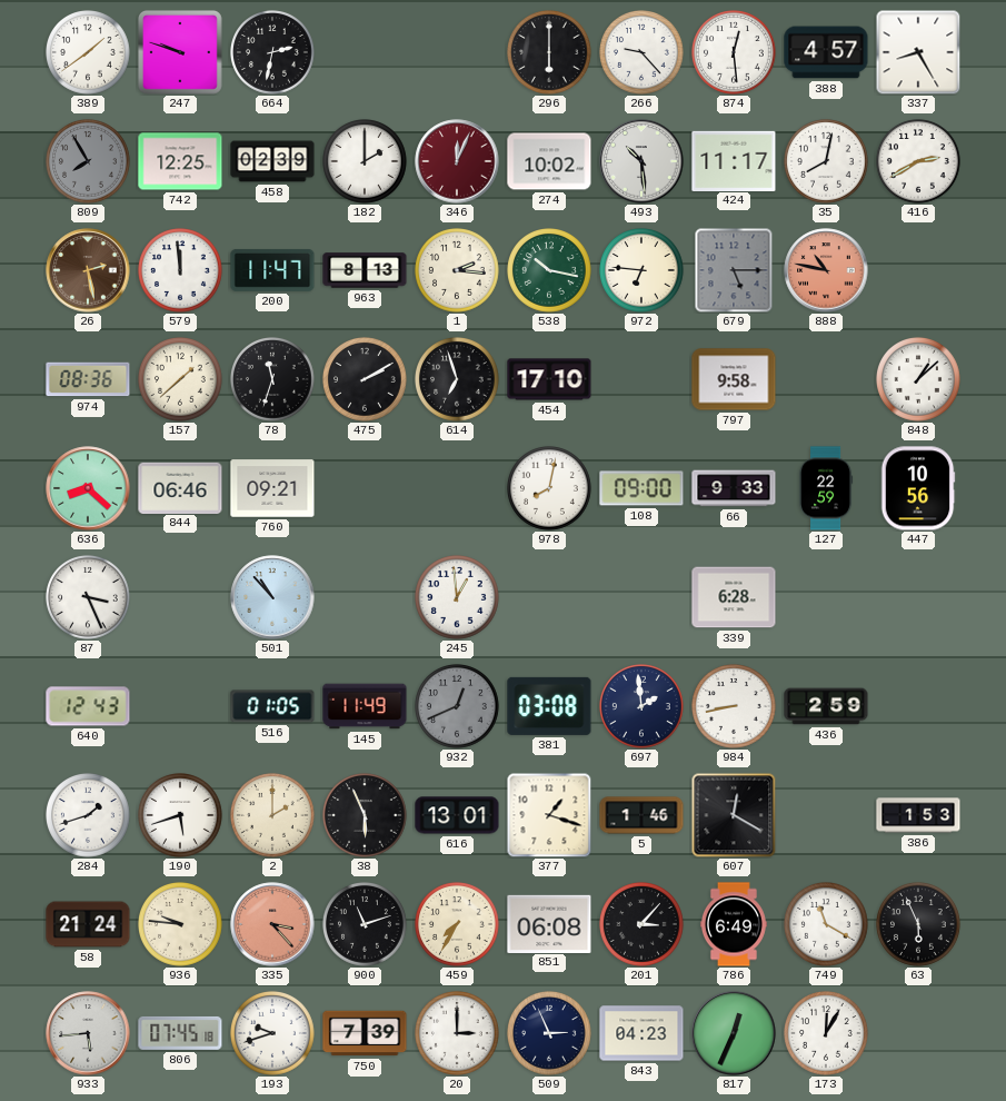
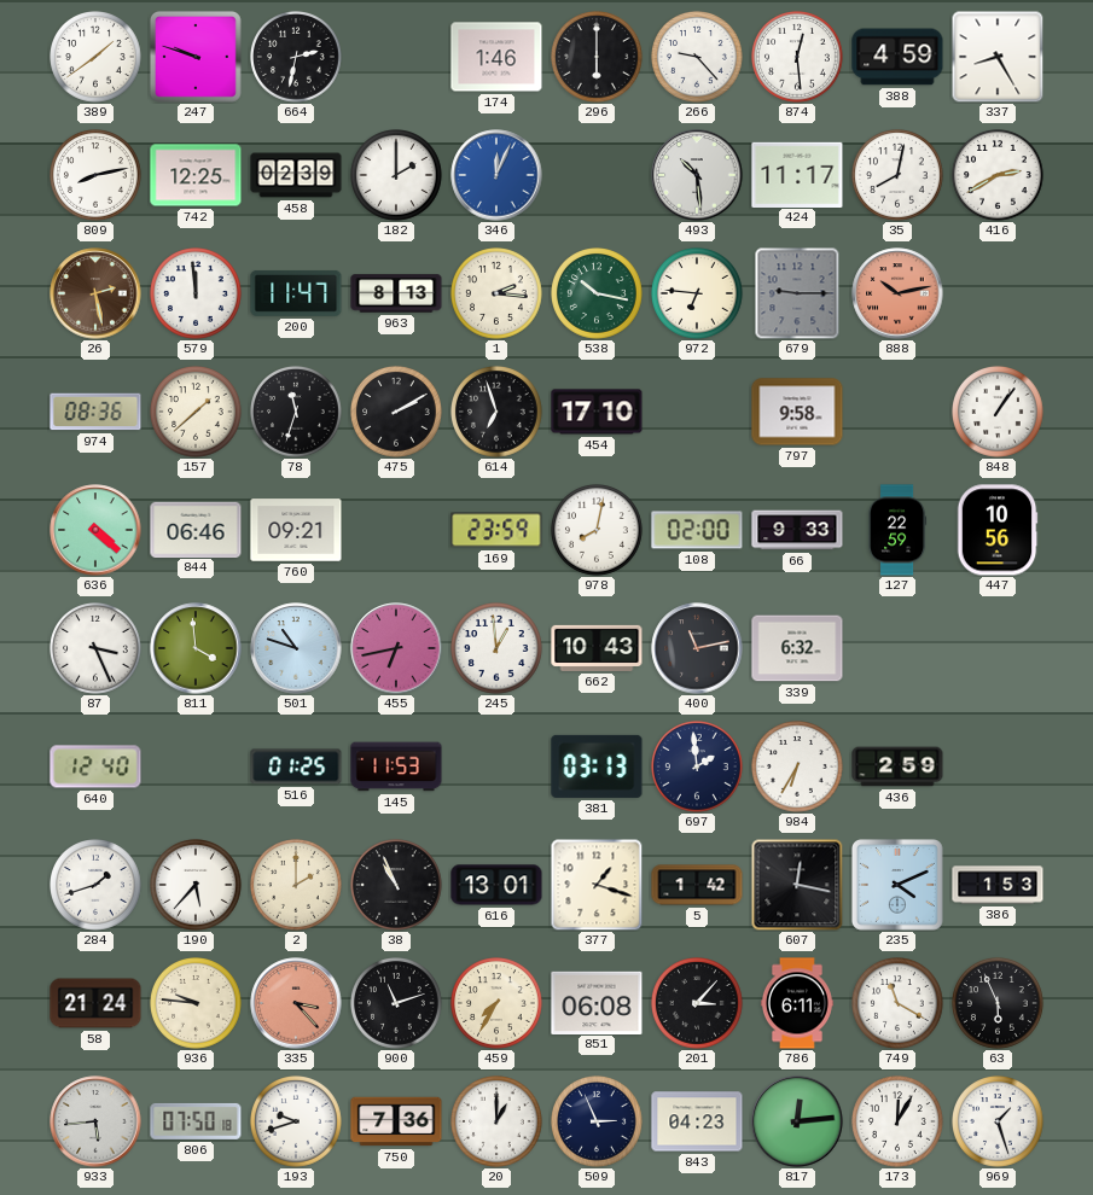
174: none -> 1:46 (496, 57)
388: 4:57 -> 4:59 (897, 57)
809: 7:55 -> 8:13 (97, 176)
809 dial: grey -> white (97, 176)
346 dial: burgundy -> blue (496, 175)
274: 10:02 -> none (549, 161)
679: 5:15 -> 9:15 (797, 293)
888: 10:47 -> 10:13 (897, 293)
848: 1:08 -> 1:06 (999, 413)
636: 8:22 -> 4:22 (95, 530)
169: none -> 23:59 (496, 530)
108: 09:00 -> 02:00 (697, 530)
811: none -> 3:59 (196, 648)
501: 10:53 -> 10:48 (296, 648)
455: none -> 6:43 (396, 648)
662: none -> 10:43 (597, 648)
400: none -> 11:13 (697, 648)
339: 6:28 -> 6:32 (797, 648)
640: 12:43 -> 12:40 (95, 766)
516: 01:05 -> 01:25 (296, 766)
145: 11:49 -> 11:53 (396, 766)
932: 12:41 -> none (458, 707)
381: 03:08 -> 03:13 (597, 766)
984: 8:43 -> 6:35 (798, 768)
190: 5:42 -> 5:37 (197, 886)
38: 5:56 -> 10:56 (397, 886)
5: 1:46 -> 1:42 (697, 885)
607: 12:20 -> 12:17 (797, 885)
235: none -> 4:11 (897, 885)
786: 6:49 -> 6:11 (797, 1003)
806: 07:45 -> 07:50 (196, 1121)
750: 7:39 -> 7:36 (396, 1121)
20: 3:00 -> 1:00 (498, 1123)
817: 12:34 -> 12:14 (797, 1121)
969: none -> 1:27 (999, 1123)
